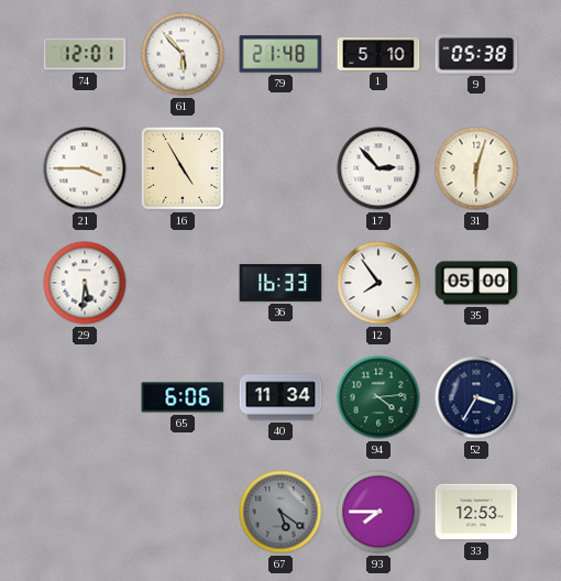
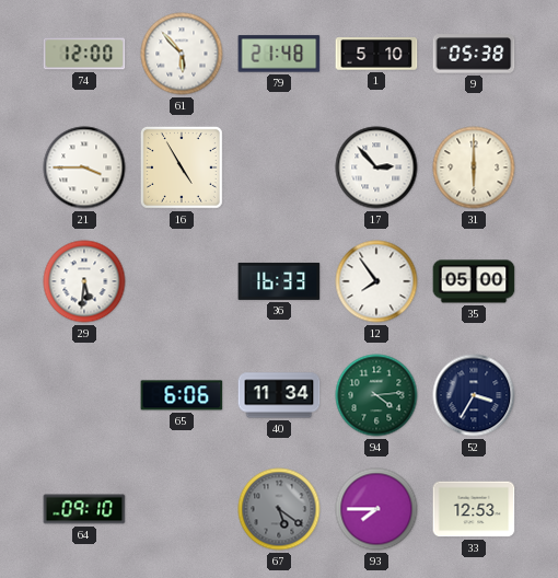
74: 12:01 -> 12:00 (84, 54)
31: 6:03 -> 6:00 (474, 167)
64: none -> 09:10 (84, 509)
